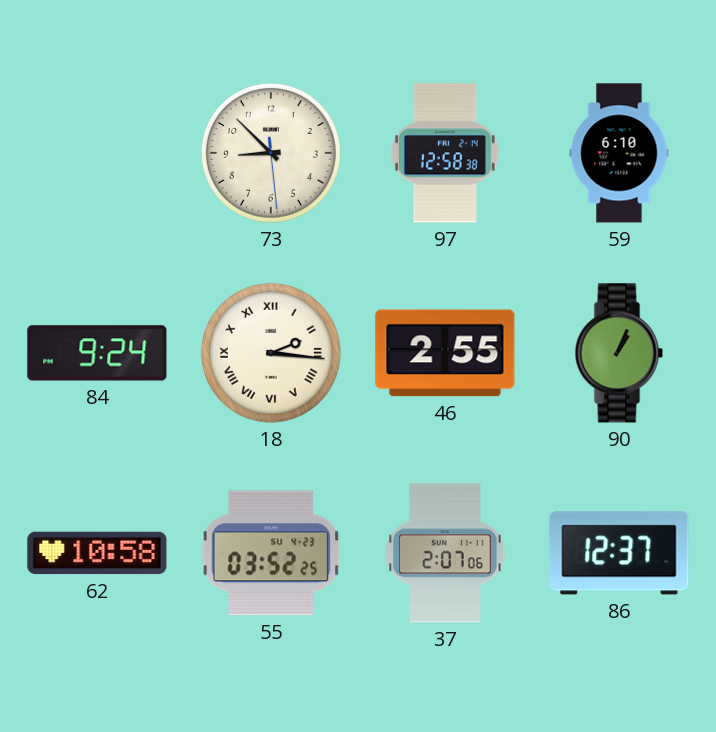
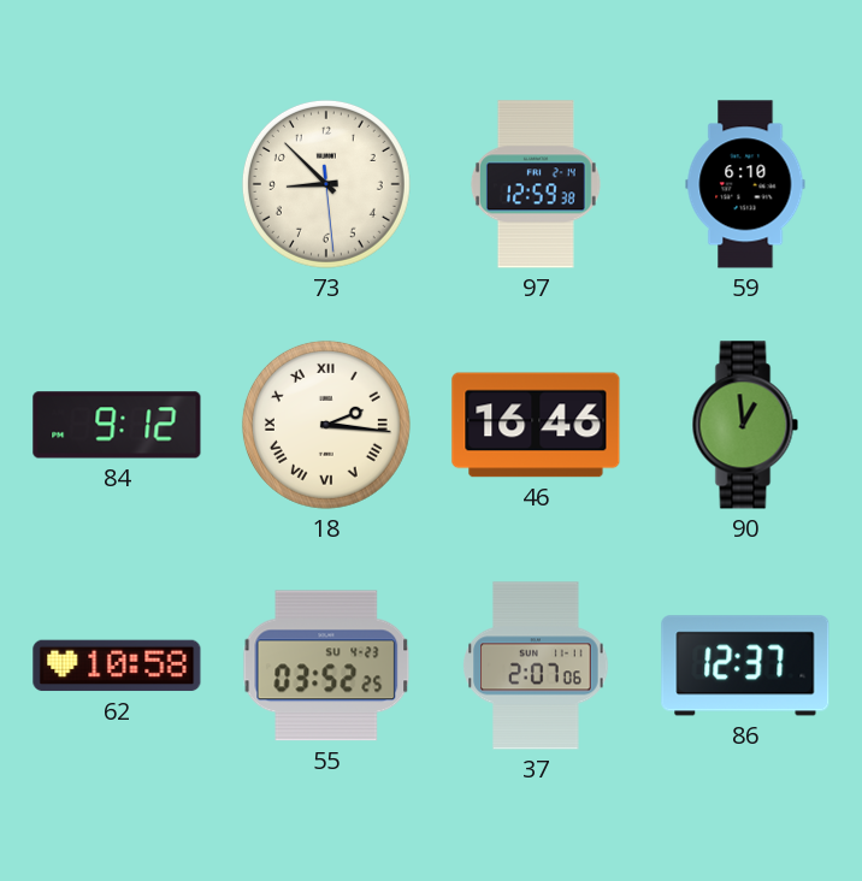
97: 12:58 -> 12:59 (536, 184)
84: 9:24 -> 9:12 (117, 425)
46: 2:55 -> 16:46 (536, 425)
90: 1:04 -> 12:59 (745, 425)
